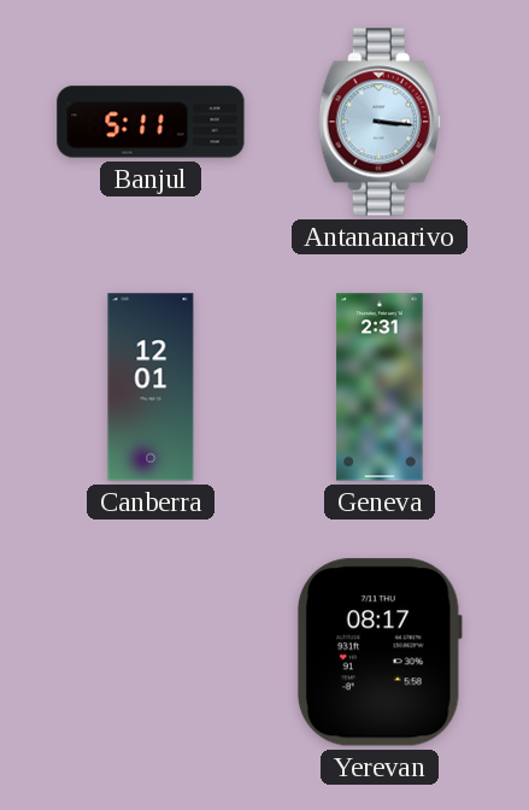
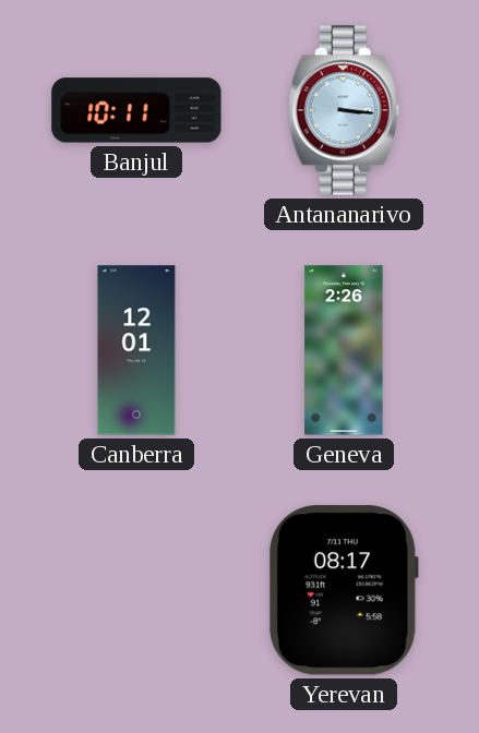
Banjul: 5:11 -> 10:11 (136, 110)
Geneva: 2:31 -> 2:26 (344, 350)
